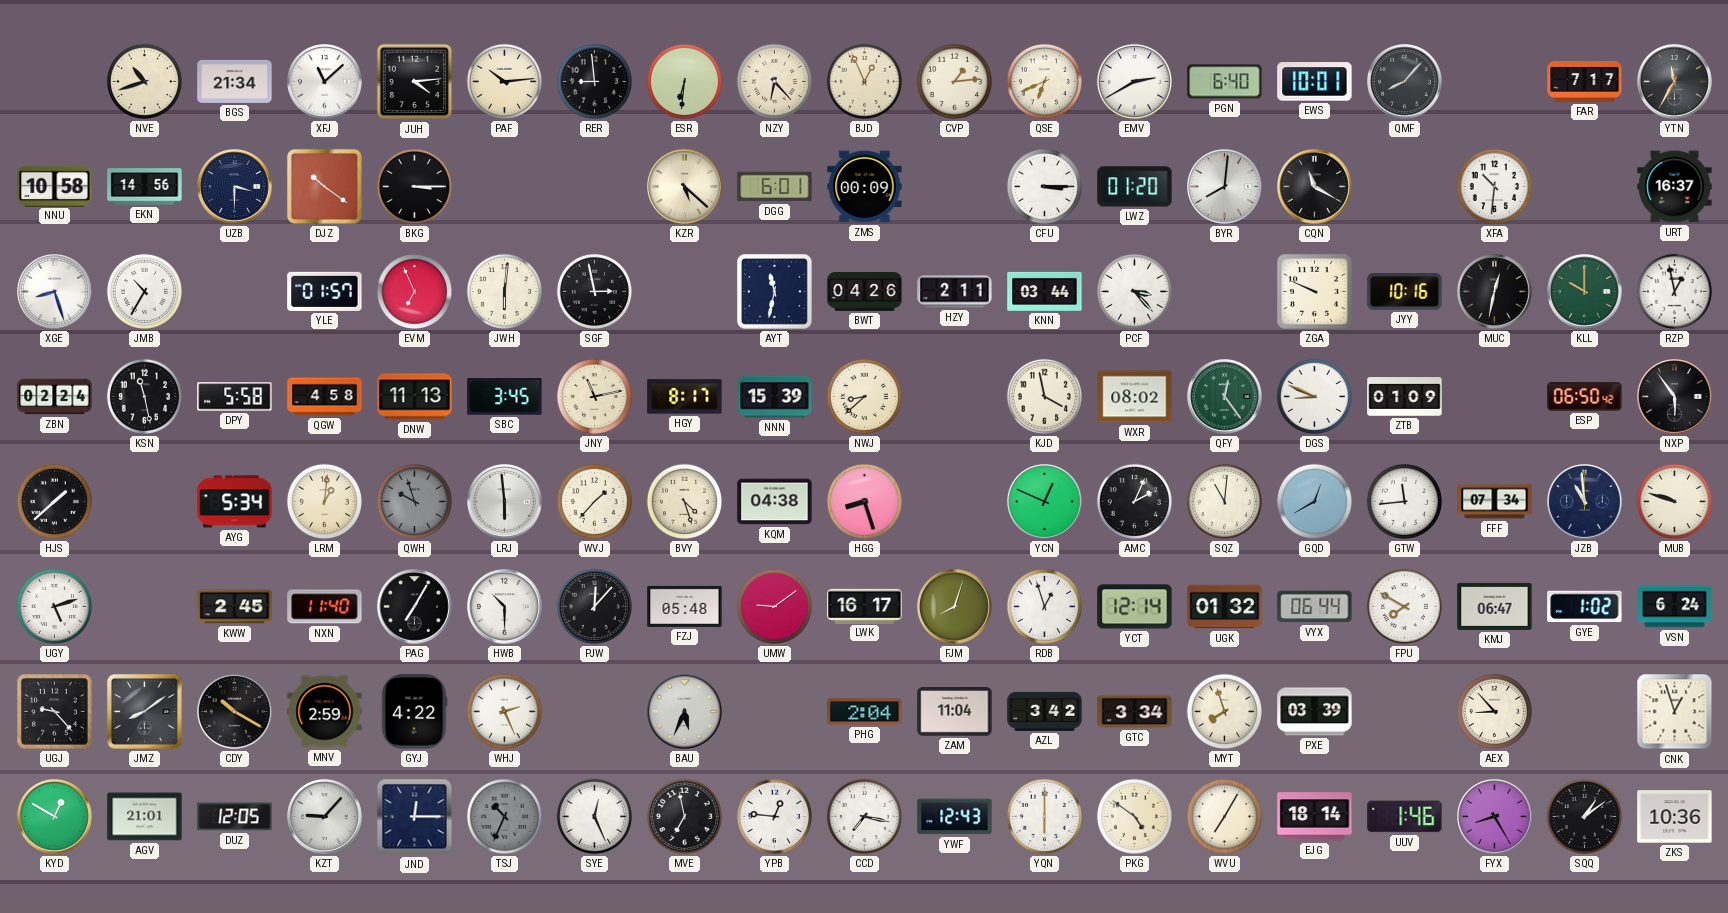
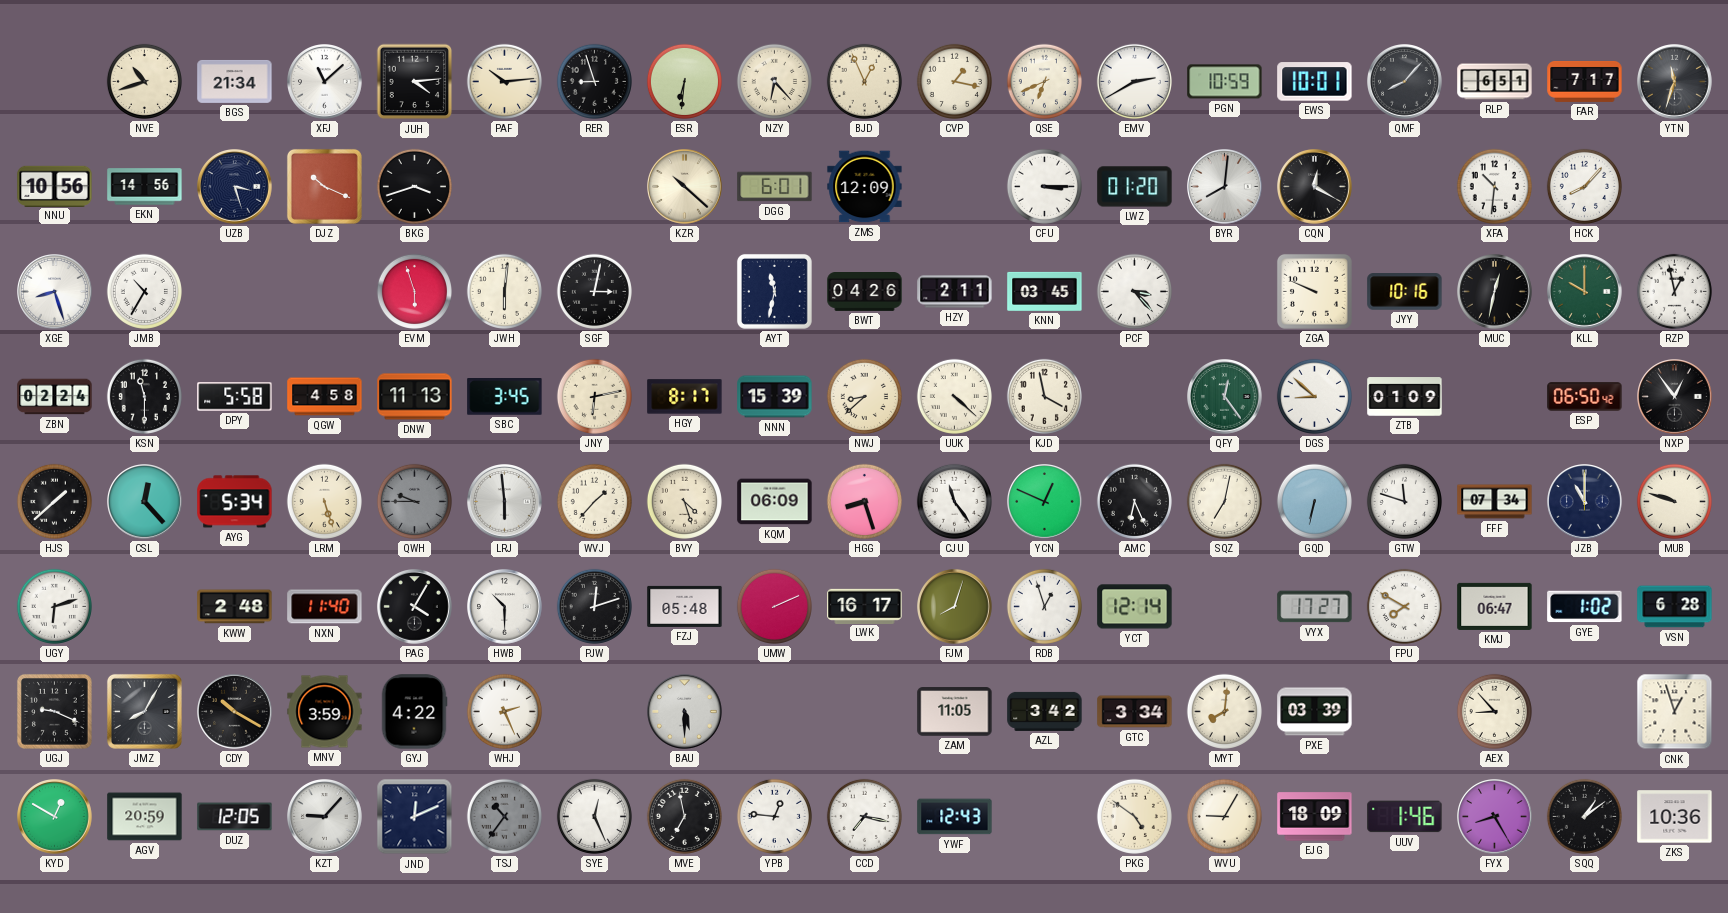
RER: 8:59 -> 8:57 (594, 81)
CVP: 1:14 -> 1:17 (954, 81)
PGN: 6:40 -> 10:59 (1225, 82)
RLP: none -> 6:51 (1495, 82)
YTN: 11:35 -> 11:33 (1675, 82)
NNU: 10:58 -> 10:56 (55, 186)
UZB: 3:30 -> 3:27 (235, 187)
DJZ: 10:21 -> 10:19 (324, 186)
BKG: 3:15 -> 3:42 (414, 186)
KZR: 5:22 -> 10:22 (685, 187)
ZMS: 00:09 -> 12:09 (865, 187)
CQN: 11:20 -> 12:20 (1315, 187)
HCK: none -> 8:07 (1584, 186)
URT: 16:37 -> none (1675, 187)
YLE: 01:57 -> none (325, 291)
EVM: 6:56 -> 5:57 (414, 291)
SGF: 2:58 -> 3:02 (594, 291)
KNN: 03:44 -> 03:45 (1045, 291)
KSN: 11:28 -> 11:30 (144, 396)
JNY: 11:13 -> 6:13 (594, 396)
UUK: none -> 4:22 (954, 396)
WXR: 08:02 -> none (1135, 397)
DGS: 8:49 -> 8:52 (1314, 396)
NXP: 5:54 -> 12:54 (1675, 397)
CSL: none -> 12:23 (145, 502)
LRM: 1:01 -> 5:27 (324, 501)
QWH: 9:57 -> 9:45 (414, 501)
KQM: 04:38 -> 06:09 (775, 502)
CJU: none -> 11:24 (954, 501)
AMC: 2:04 -> 6:26 (1134, 501)
SQZ: 11:01 -> 7:02 (1224, 501)
GQD: 12:40 -> 6:32 (1314, 501)
GTW: 11:44 -> 11:48 (1404, 501)
JZB: 10:59 -> 11:00 (1585, 502)
UGY: 5:12 -> 6:12 (54, 606)
KWW: 2:45 -> 2:48 (235, 607)
PAG: 7:05 -> 4:05 (415, 607)
PJW: 12:07 -> 12:12 (594, 606)
UMW: 9:09 -> 2:11 (774, 606)
UGK: 01:32 -> none (1225, 607)
VYX: 06:44 -> 17:27 (1315, 607)
VSN: 6:24 -> 6:28 (1675, 607)
UGJ: 9:23 -> 9:19 (54, 711)
JMZ: 8:09 -> 8:05 (144, 711)
MNV: 2:59 -> 3:59 (325, 712)
BAU: 5:34 -> 5:30 (685, 712)
PHG: 2:04 -> none (865, 712)
ZAM: 11:04 -> 11:05 (955, 712)
MYT: 7:57 -> 8:01 (1224, 711)
AGV: 21:01 -> 20:59 (145, 817)
JND: 12:15 -> 12:11 (415, 817)
TSJ: 10:34 -> 10:36 (504, 816)
YQN: 6:00 -> none (1044, 816)
WVU: 7:05 -> 9:05 (1224, 816)
EJG: 18:14 -> 18:09 (1315, 817)
